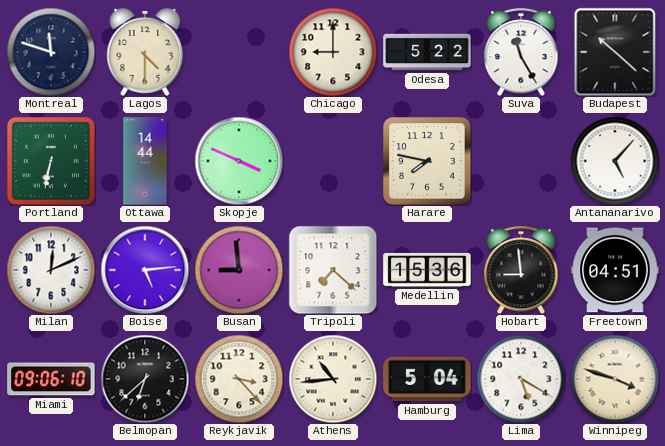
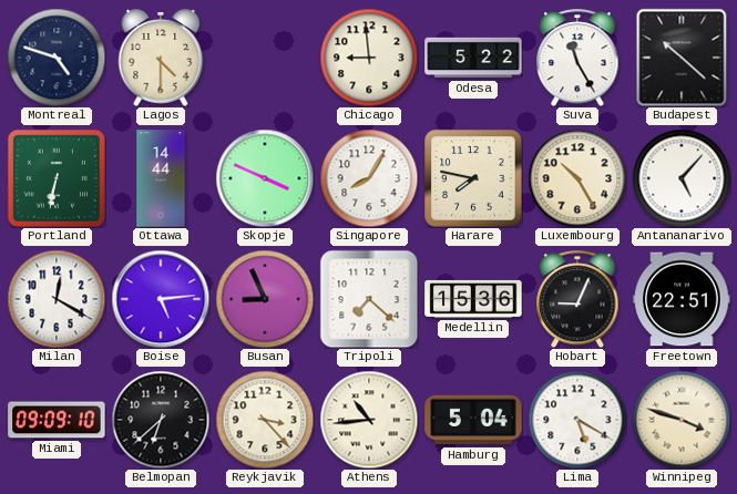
Montreal: 11:48 -> 4:48 (57, 58)
Chicago: 9:00 -> 8:59 (369, 58)
Singapore: none -> 8:05 (369, 178)
Luxembourg: none -> 10:25 (577, 178)
Milan: 12:11 -> 12:20 (57, 299)
Busan: 8:59 -> 8:56 (265, 299)
Hobart: 8:59 -> 9:04 (577, 299)
Freetown: 04:51 -> 22:51 (682, 299)
Miami: 09:06 -> 09:09 (57, 420)
